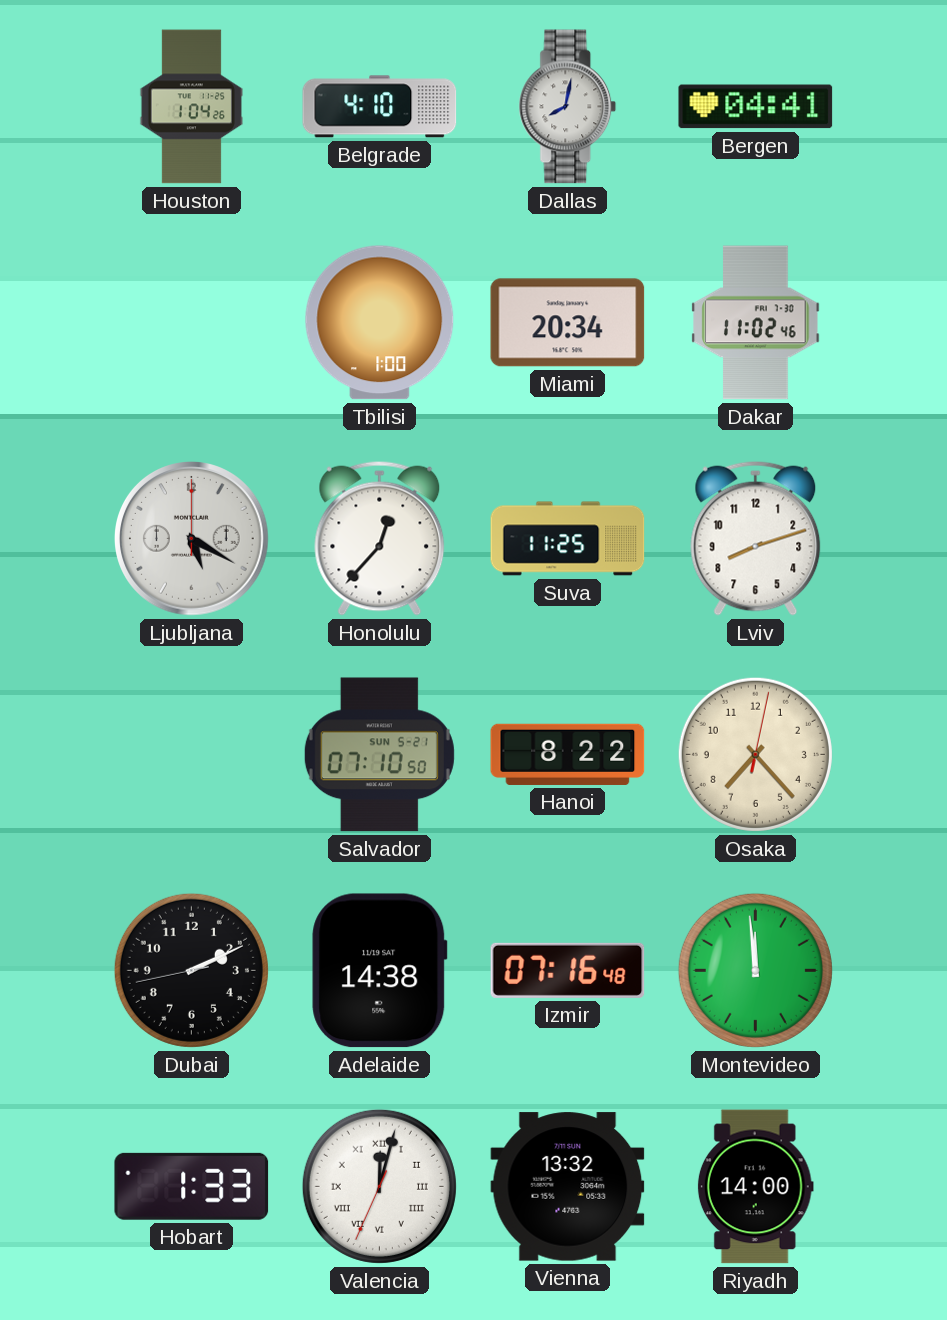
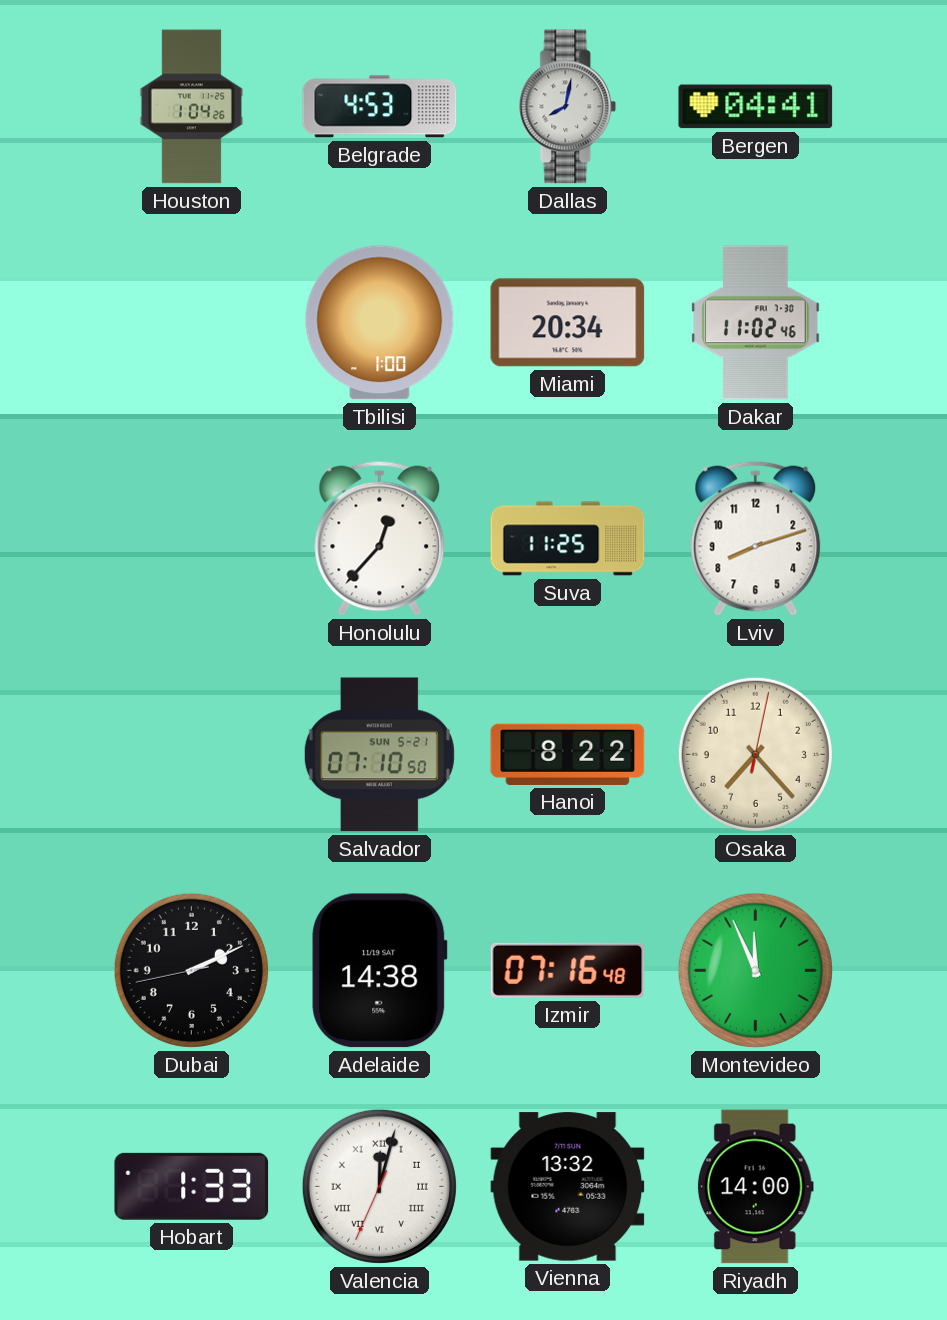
Belgrade: 4:10 -> 4:53 (380, 107)
Ljubljana: 5:20 -> none (192, 539)
Montevideo: 11:59 -> 11:56 (755, 970)
